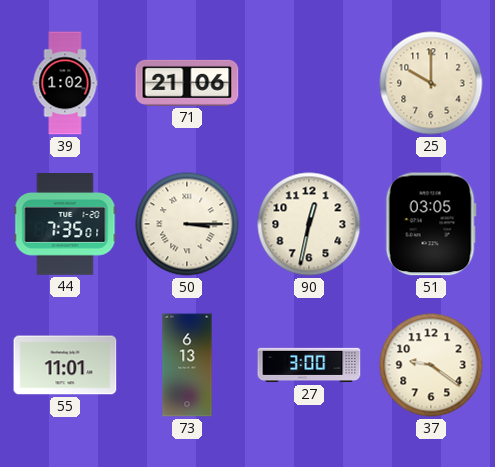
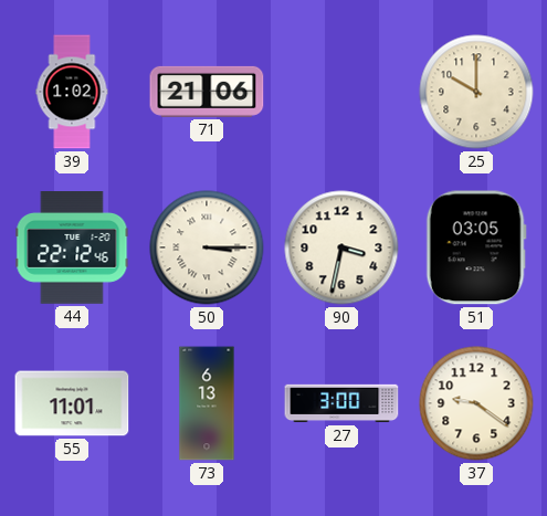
44: 7:35 -> 22:12 (72, 249)
90: 12:32 -> 3:32 (341, 248)
